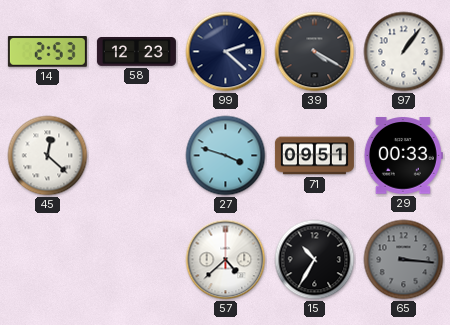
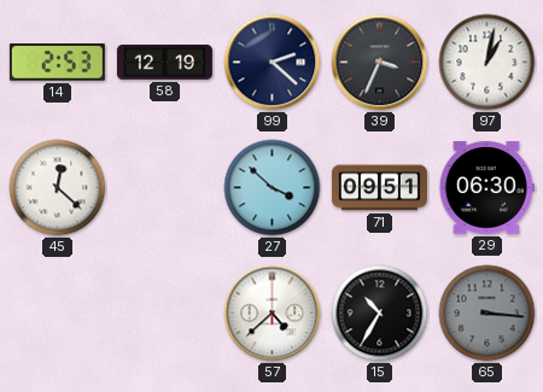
58: 12:23 -> 12:19 (164, 63)
39: 4:20 -> 3:34 (380, 63)
97: 1:06 -> 1:02 (487, 63)
27: 3:48 -> 3:52 (273, 188)
29: 00:33 -> 06:30 (486, 188)
